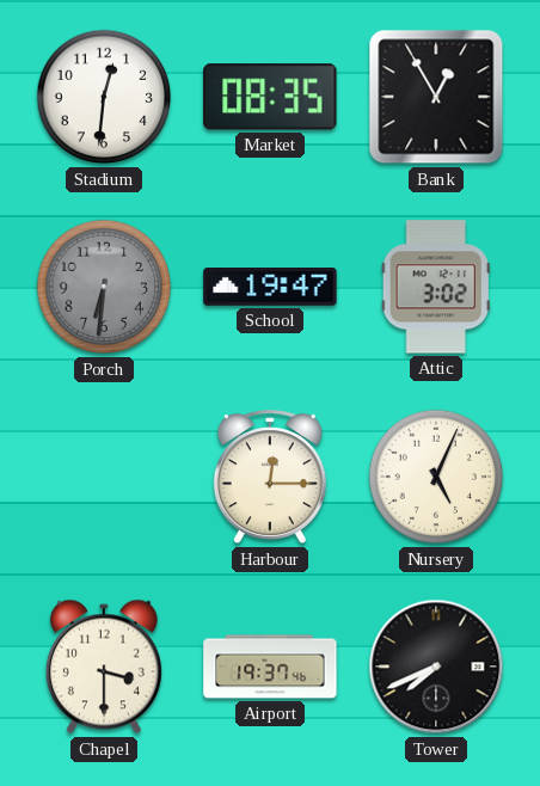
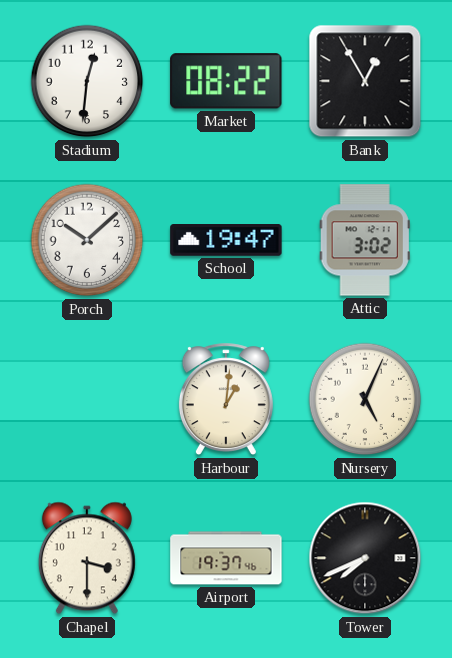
Market: 08:35 -> 08:22 (226, 81)
Porch: 6:31 -> 10:08 (87, 240)
Porch dial: grey -> white (87, 240)
Harbour: 12:15 -> 1:01 (226, 400)
